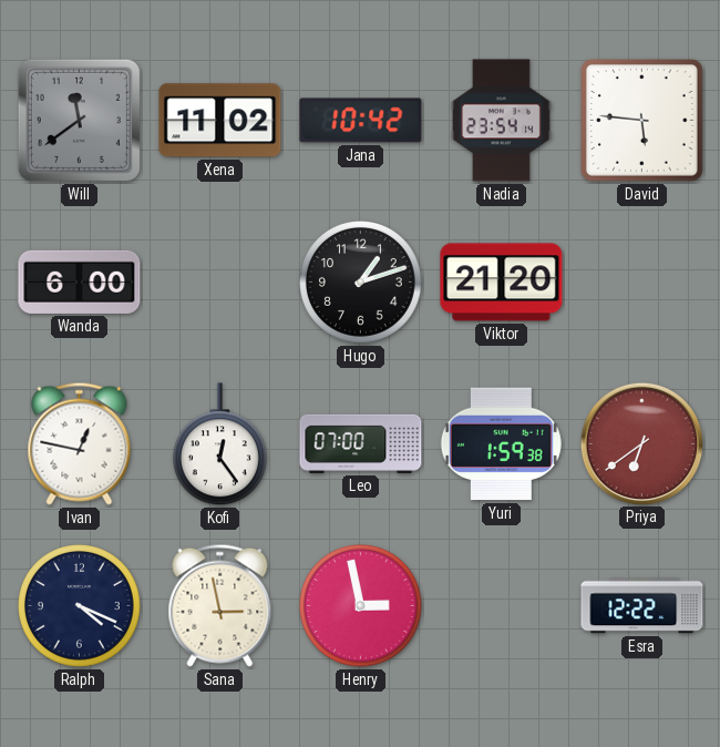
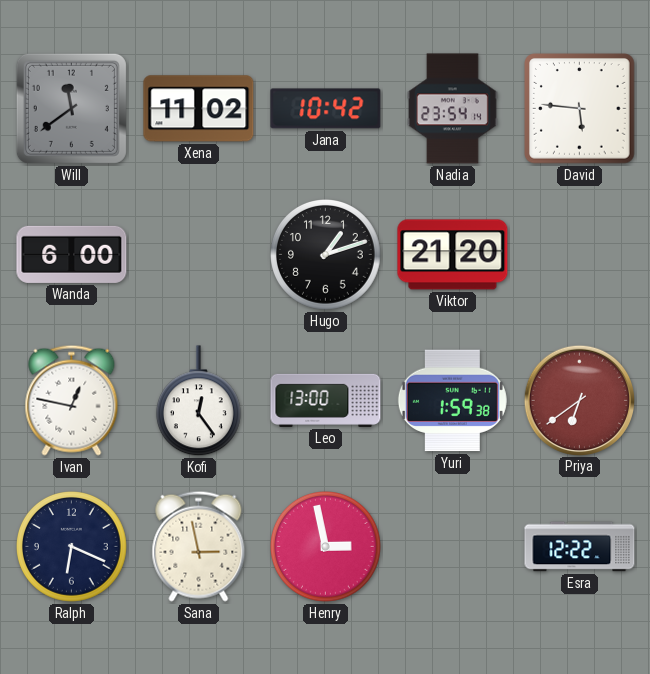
Leo: 07:00 -> 13:00 (326, 400)
Ralph: 4:19 -> 6:19 (72, 547)
